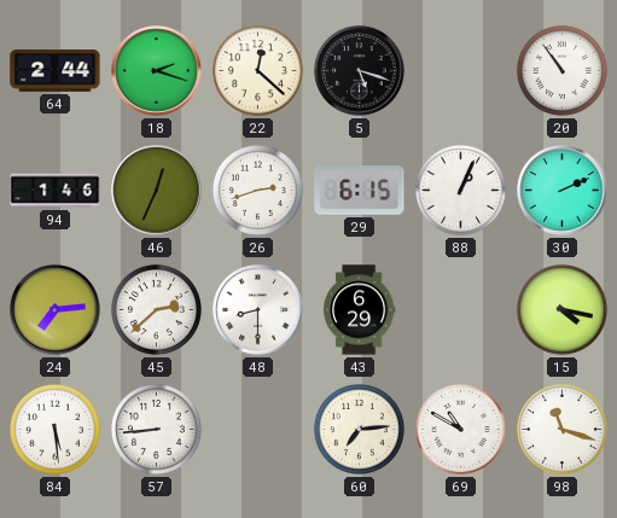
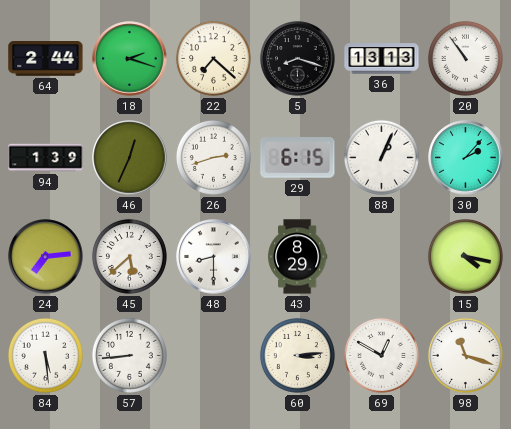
22: 12:22 -> 7:22 (213, 58)
5: 5:18 -> 8:18 (298, 59)
36: none -> 13:13 (382, 59)
94: 1:46 -> 1:39 (46, 158)
30: 2:11 -> 2:07 (466, 158)
45: 2:38 -> 5:38 (129, 256)
43: 6:29 -> 8:29 (297, 257)
60: 7:14 -> 3:14 (297, 355)
69: 10:50 -> 12:50 (381, 355)
